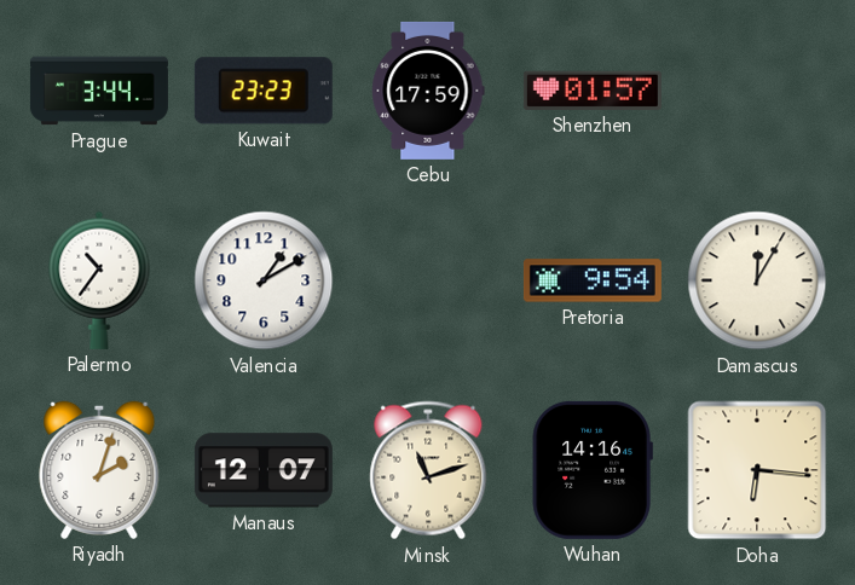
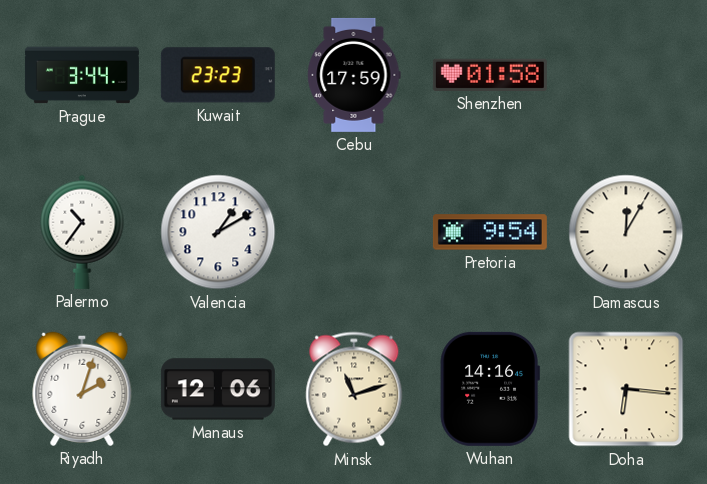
Shenzhen: 01:57 -> 01:58 (490, 75)
Manaus: 12:07 -> 12:06 (218, 389)
